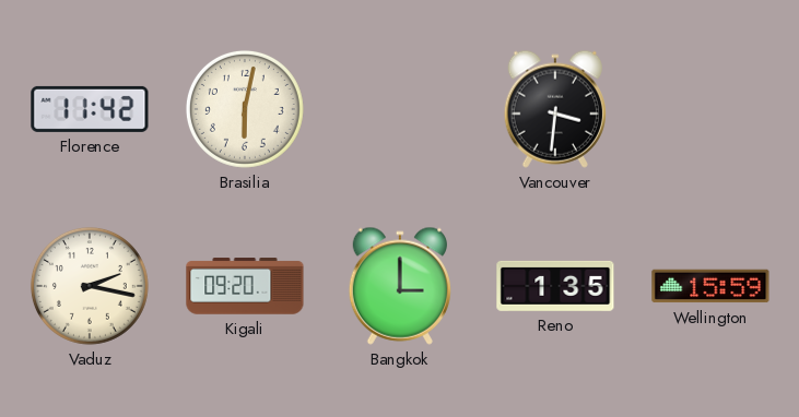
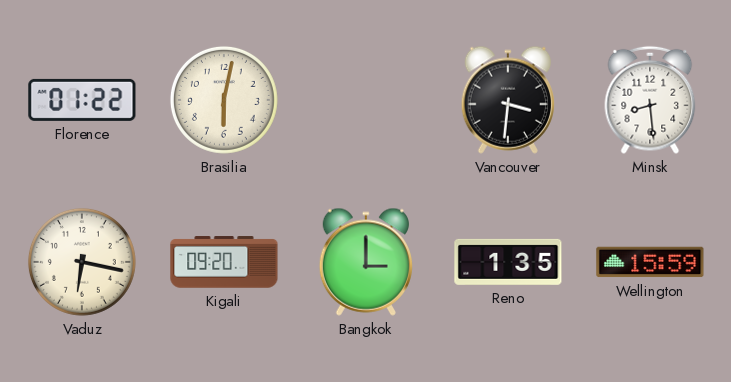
Florence: 11:42 -> 01:22 (82, 100)
Minsk: none -> 8:29 (650, 100)
Vaduz: 2:17 -> 6:17 (82, 262)
